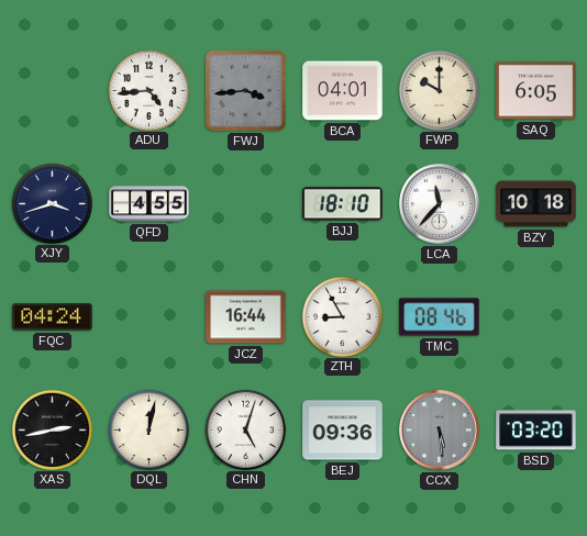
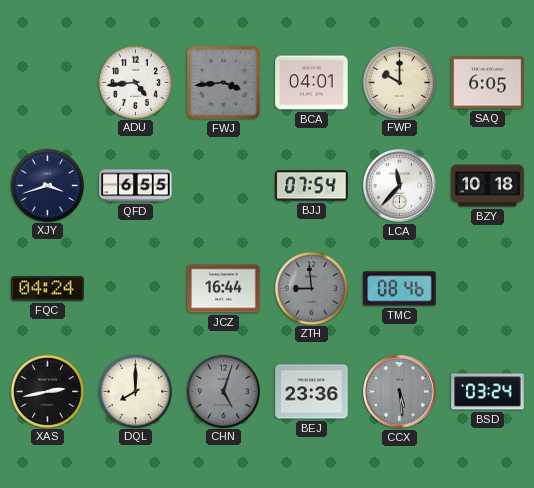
QFD: 4:55 -> 6:55 (136, 186)
BJJ: 18:10 -> 07:54 (312, 186)
ZTH: 8:55 -> 8:59 (311, 288)
ZTH dial: white -> grey (311, 288)
DQL: 12:02 -> 8:00 (135, 391)
CHN dial: white -> grey (223, 391)
BEJ: 09:36 -> 23:36 (312, 392)
BSD: 03:20 -> 03:24 (488, 392)
